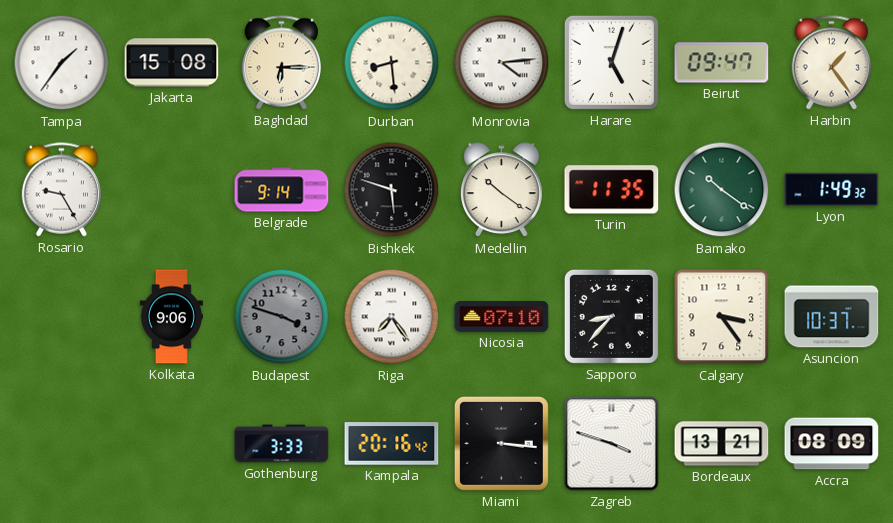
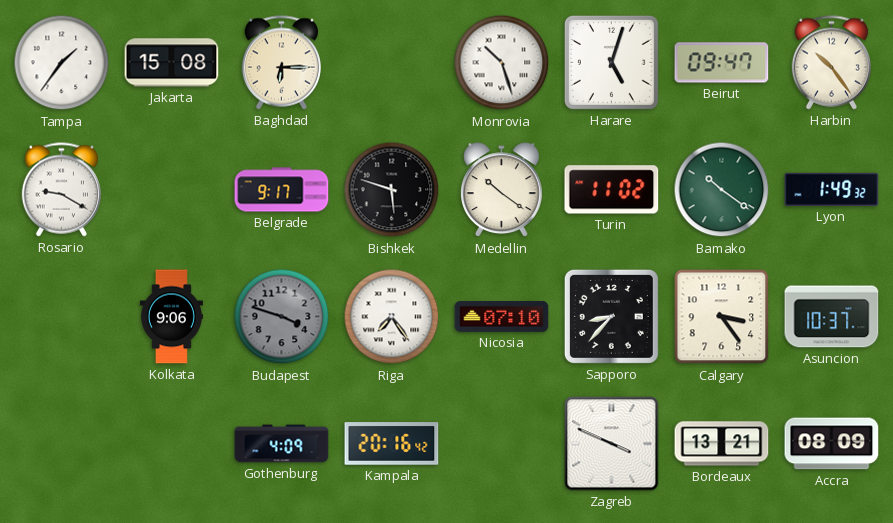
Durban: 8:29 -> none (392, 63)
Monrovia: 4:14 -> 10:27 (502, 63)
Harbin: 1:24 -> 10:24 (831, 63)
Rosario: 9:25 -> 9:20 (61, 190)
Belgrade: 9:14 -> 9:17 (282, 190)
Turin: 11:35 -> 11:02 (612, 190)
Gothenburg: 3:33 -> 4:09 (282, 444)
Miami: 3:16 -> none (501, 443)
Zagreb: 3:48 -> 3:49 (612, 444)
